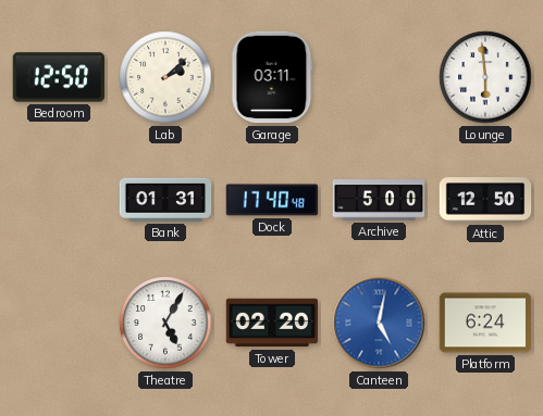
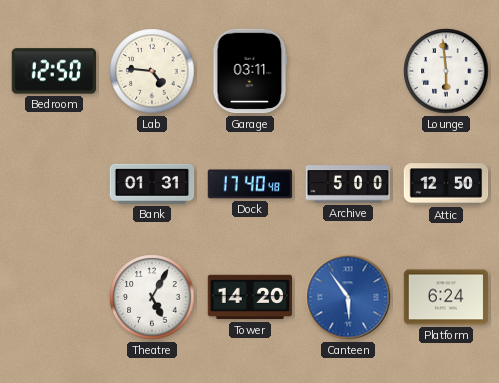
Lab: 2:08 -> 4:46 (152, 71)
Tower: 02:20 -> 14:20 (250, 297)
Canteen: 5:02 -> 5:54 (348, 297)
